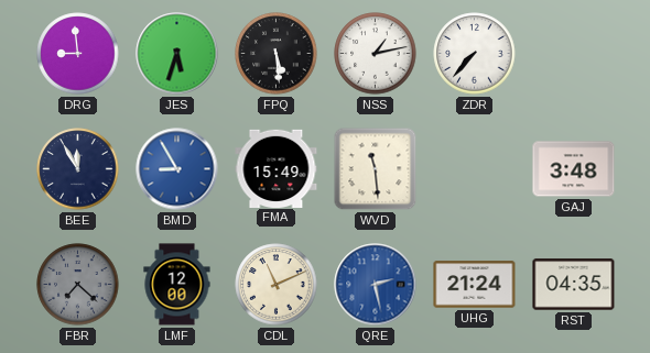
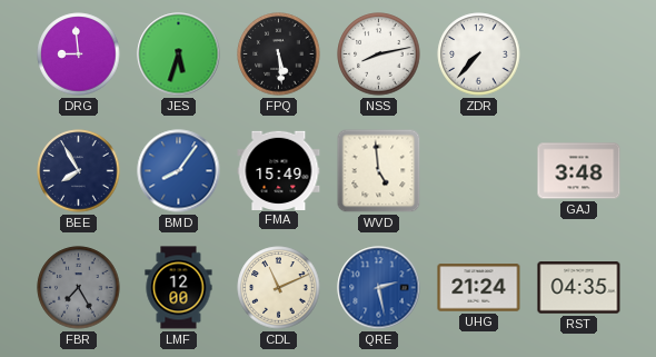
NSS: 1:13 -> 8:13 (379, 54)
BEE: 11:55 -> 7:55 (79, 171)
BMD: 8:55 -> 8:06 (179, 171)
WVD: 11:29 -> 4:59 (379, 171)
FBR: 7:22 -> 7:25 (79, 288)
